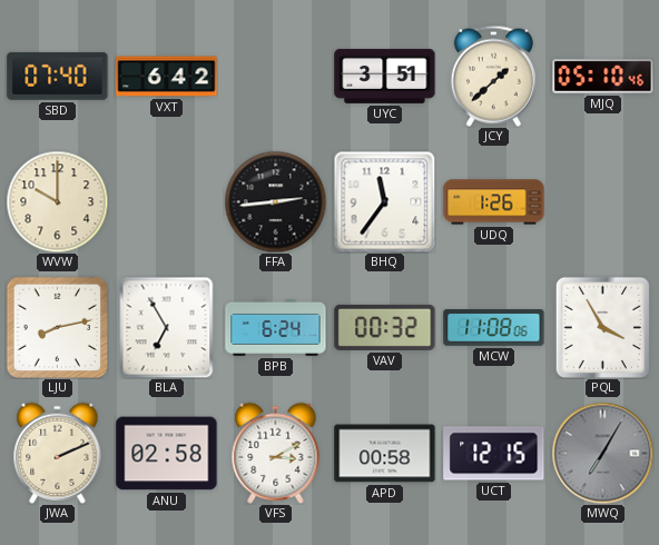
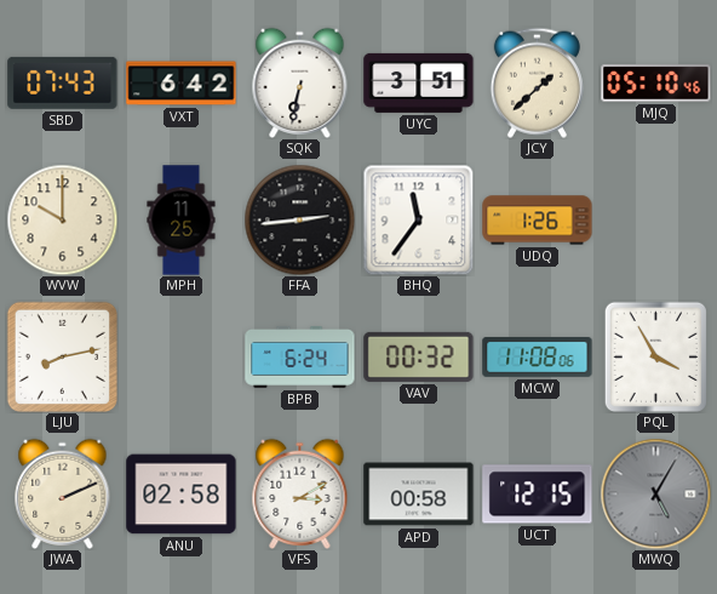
SBD: 07:40 -> 07:43 (63, 82)
SQK: none -> 6:32 (300, 82)
MPH: none -> 11:25 (182, 221)
BLA: 6:55 -> none (167, 327)
MWQ: 7:05 -> 5:05 (655, 493)
